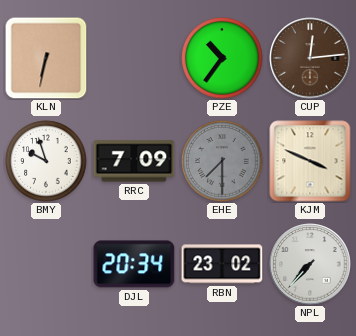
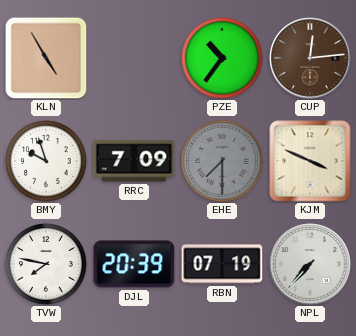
KLN: 6:32 -> 4:55 (46, 58)
TVW: none -> 7:47 (46, 264)
DJL: 20:34 -> 20:39 (134, 264)
RBN: 23:02 -> 07:19 (222, 264)
